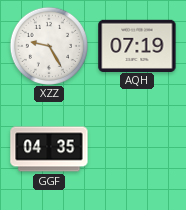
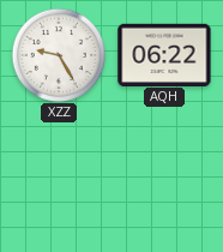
AQH: 07:19 -> 06:22 (164, 54)
GGF: 04:35 -> none (49, 149)
